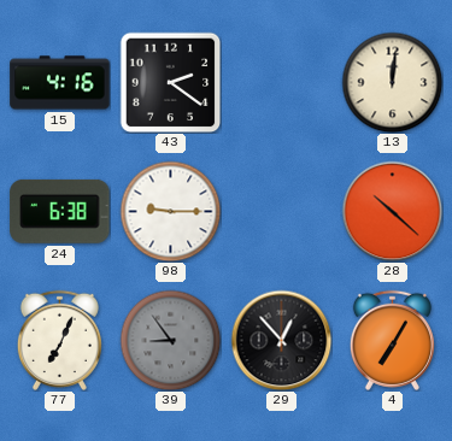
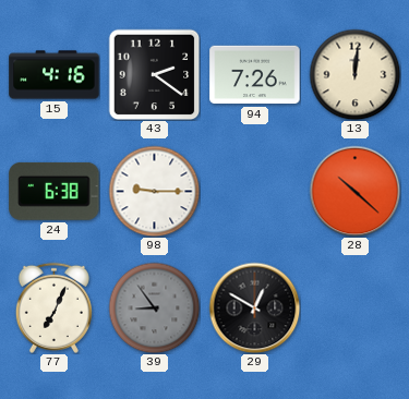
94: none -> 7:26 (255, 75)
29: 12:53 -> 12:50 (254, 307)
4: 7:05 -> none (392, 340)
